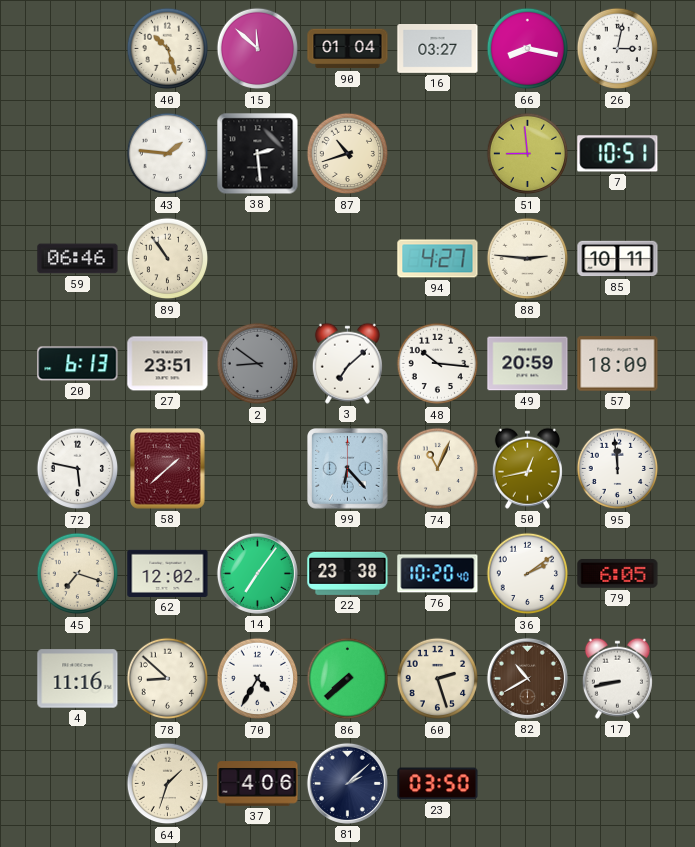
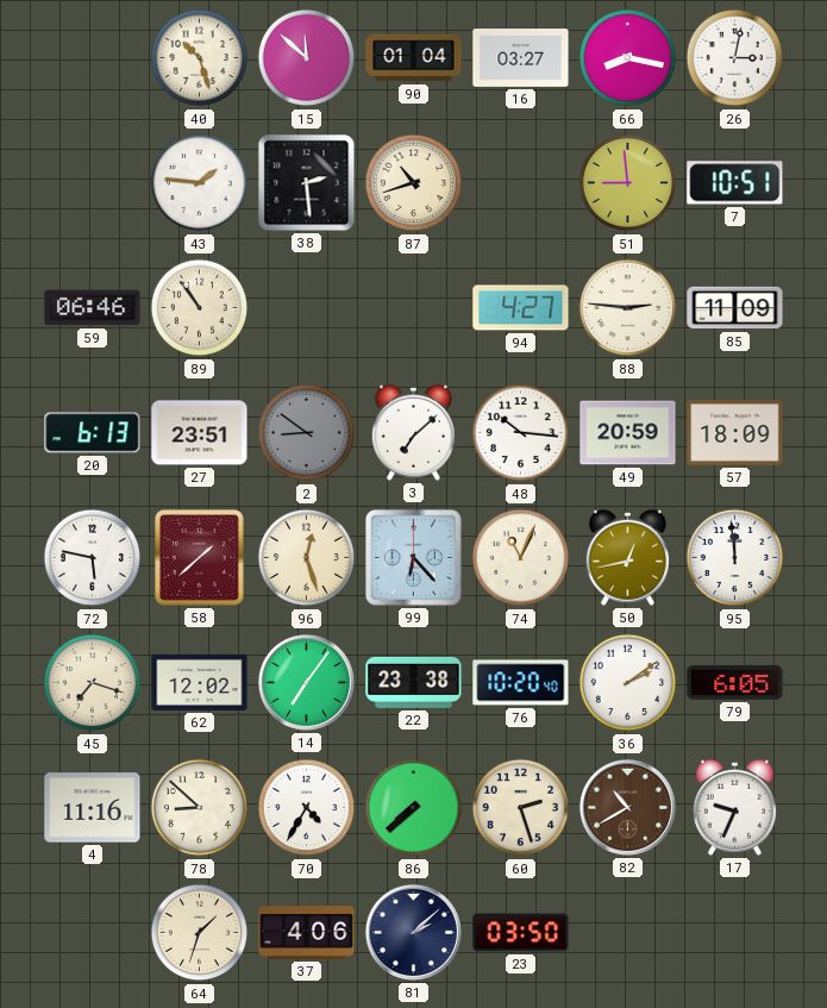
85: 10:11 -> 11:09 (735, 308)
96: none -> 12:27 (307, 558)
17: 8:43 -> 9:34 (734, 807)
